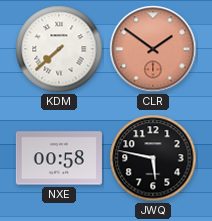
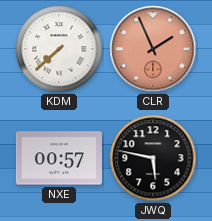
CLR: 1:51 -> 1:56 (153, 49)
NXE: 00:58 -> 00:57 (59, 158)
